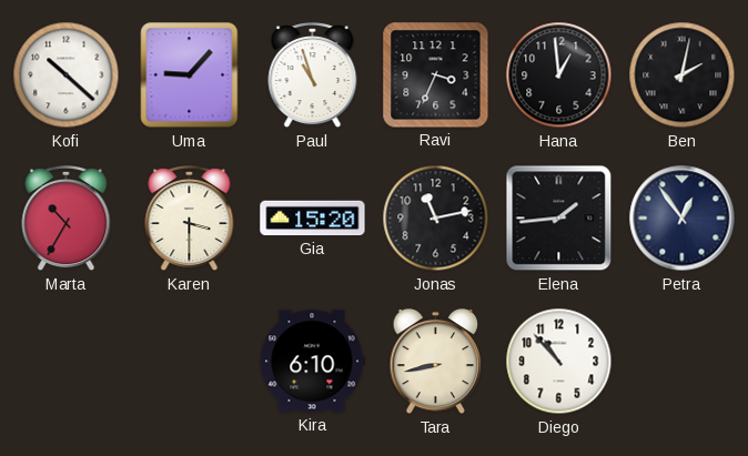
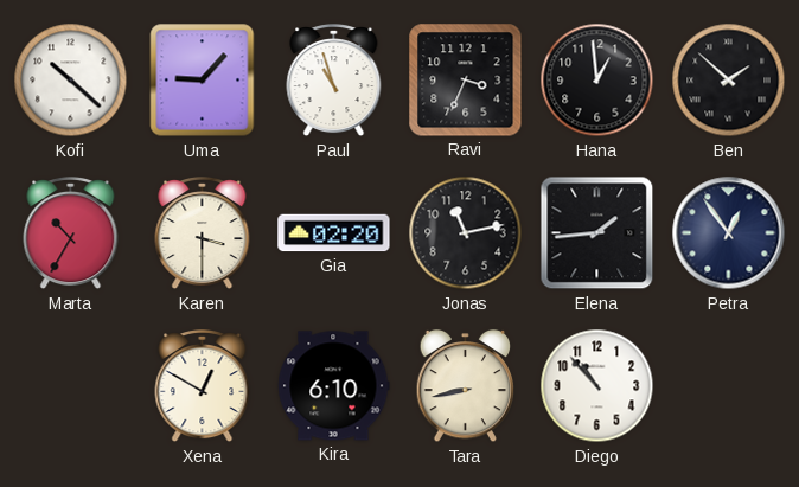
Ben: 2:02 -> 1:52 (729, 81)
Gia: 15:20 -> 02:20 (334, 233)
Xena: none -> 12:50 (203, 387)
